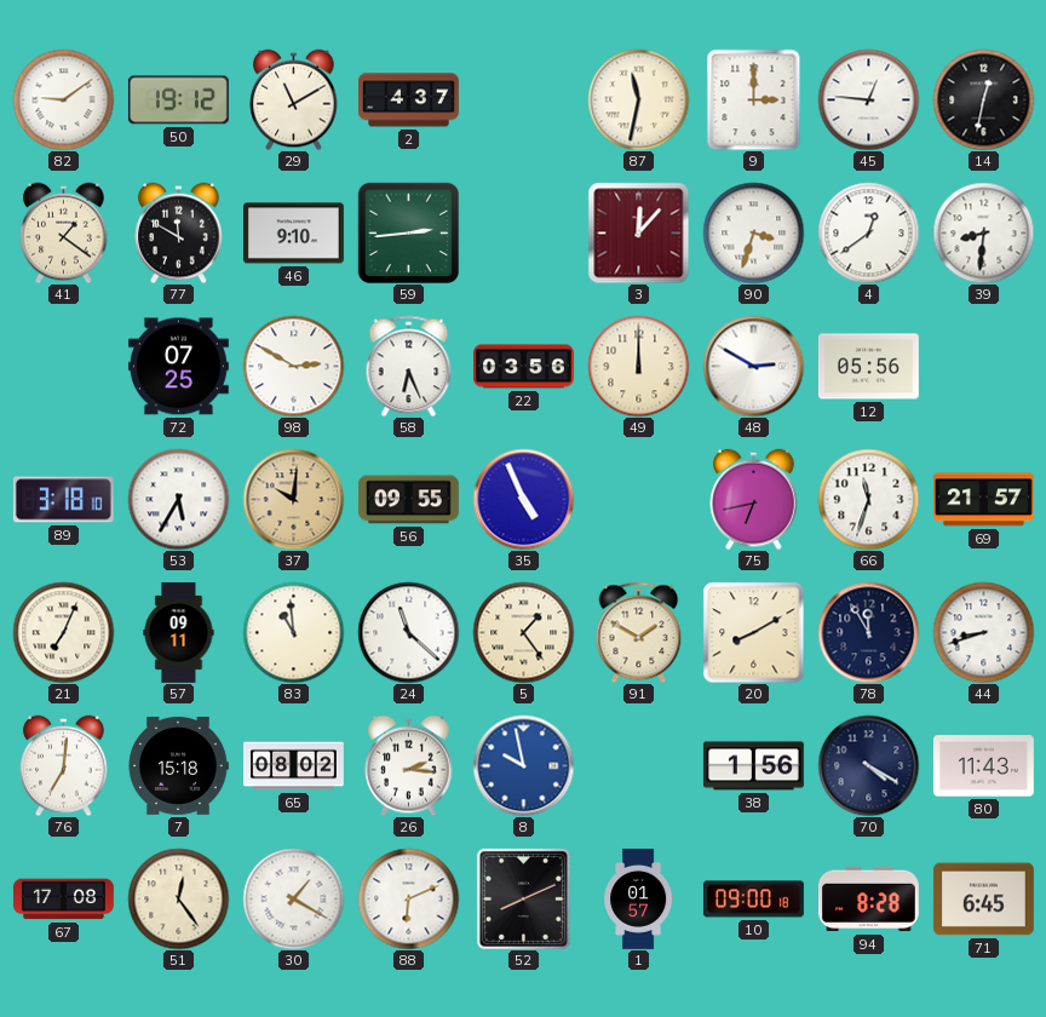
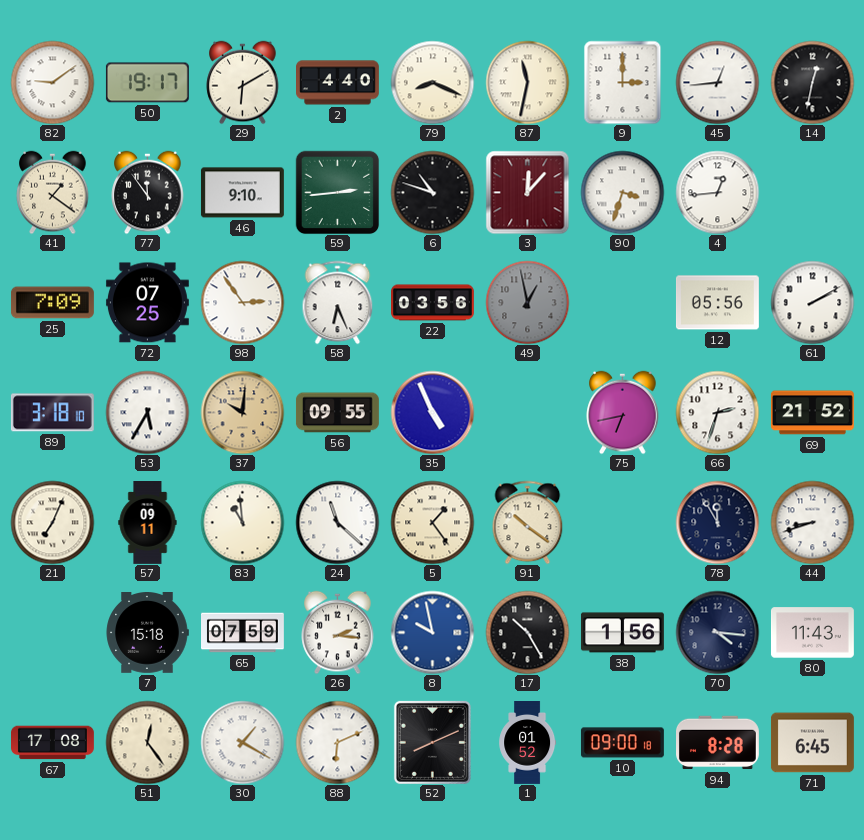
50: 19:12 -> 19:17 (147, 83)
29: 11:10 -> 6:10 (243, 82)
2: 4:37 -> 4:40 (338, 83)
79: none -> 8:19 (432, 82)
45: 12:46 -> 12:44 (717, 82)
77: 11:50 -> 11:54 (148, 192)
6: none -> 10:48 (432, 192)
4: 12:39 -> 12:44 (717, 192)
39: 8:31 -> none (983, 232)
25: none -> 7:09 (52, 303)
98: 2:50 -> 2:54 (242, 302)
49: 12:00 -> 12:58 (527, 302)
49 dial: cream -> grey (527, 302)
48: 2:50 -> none (753, 366)
61: none -> 2:10 (812, 302)
66: 11:33 -> 2:33 (717, 412)
69: 21:57 -> 21:52 (812, 413)
91: 1:50 -> 10:21 (528, 522)
20: 8:10 -> none (753, 632)
76: 7:01 -> none (64, 765)
65: 08:02 -> 07:59 (243, 633)
17: none -> 10:25 (527, 632)
70: 4:20 -> 4:16 (717, 632)
1: 01:57 -> 01:52 (528, 743)
